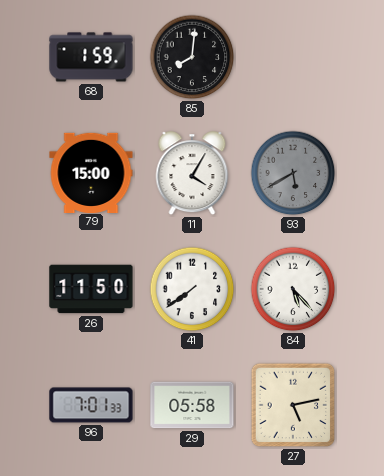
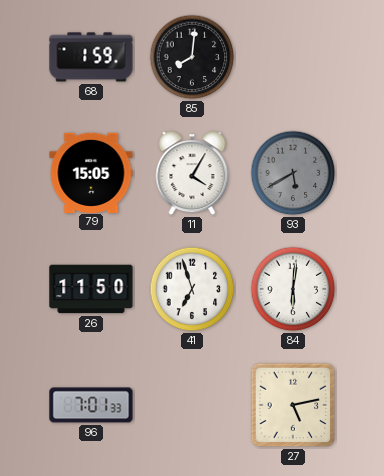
79: 15:00 -> 15:05 (91, 172)
41: 7:39 -> 6:57 (192, 289)
84: 5:23 -> 6:01 (293, 289)
29: 05:58 -> none (192, 405)
